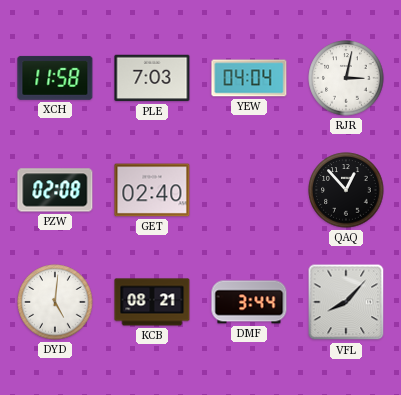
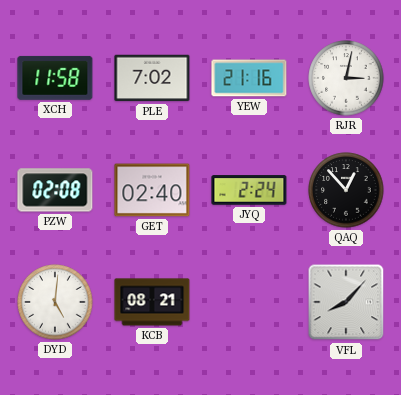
PLE: 7:03 -> 7:02 (152, 78)
YEW: 04:04 -> 21:16 (249, 78)
JYQ: none -> 2:24 (249, 190)
DMF: 3:44 -> none (249, 302)
